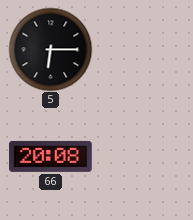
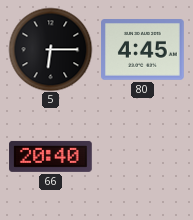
80: none -> 4:45 (143, 50)
66: 20:08 -> 20:40 (51, 156)
